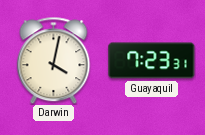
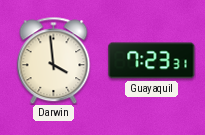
Darwin: 4:02 -> 3:59 (54, 60)
